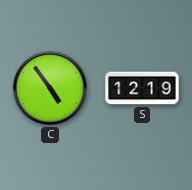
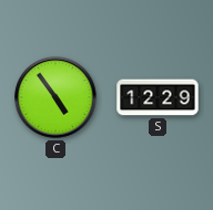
S: 12:19 -> 12:29 (158, 97)
